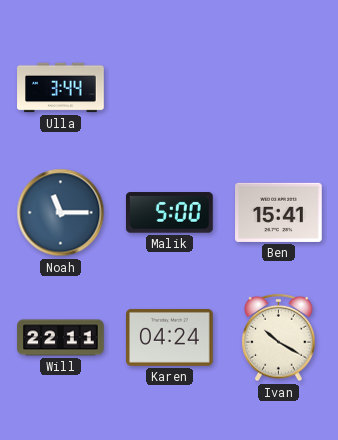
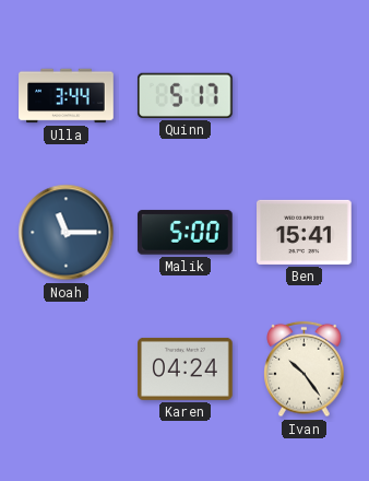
Quinn: none -> 5:17 (184, 95)
Will: 22:11 -> none (61, 338)
Ivan: 10:20 -> 10:24 (305, 369)
